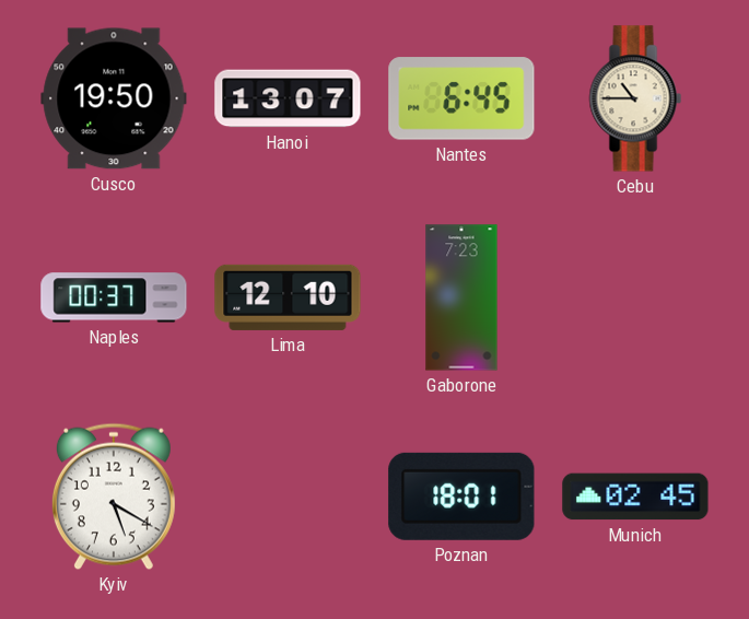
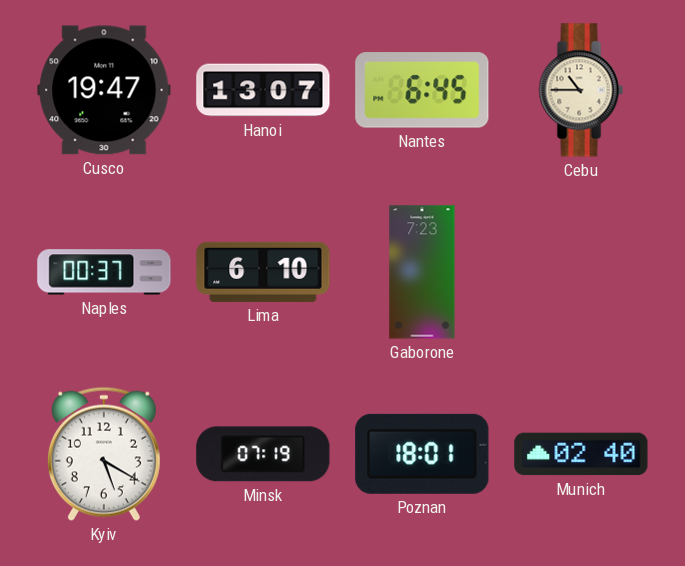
Cusco: 19:50 -> 19:47 (104, 90)
Lima: 12:10 -> 6:10 (263, 272)
Minsk: none -> 07:19 (263, 454)
Munich: 02:45 -> 02:40 (581, 454)
